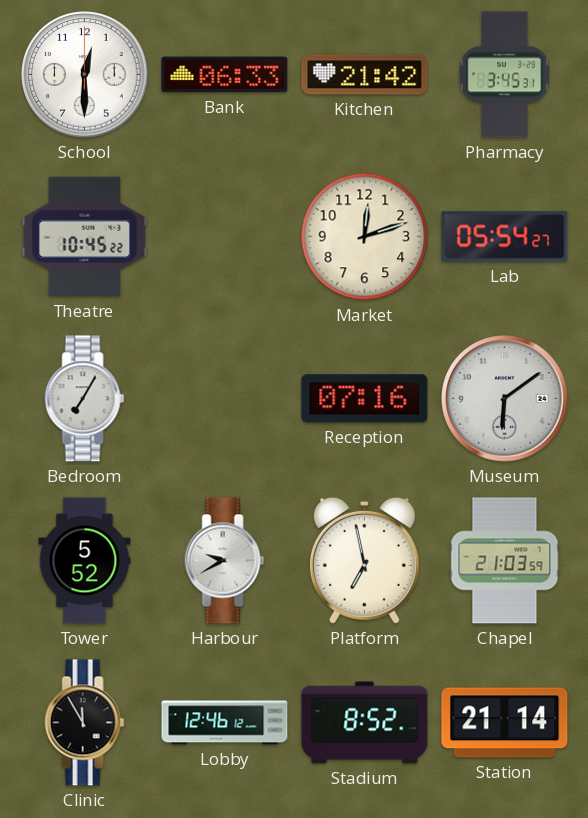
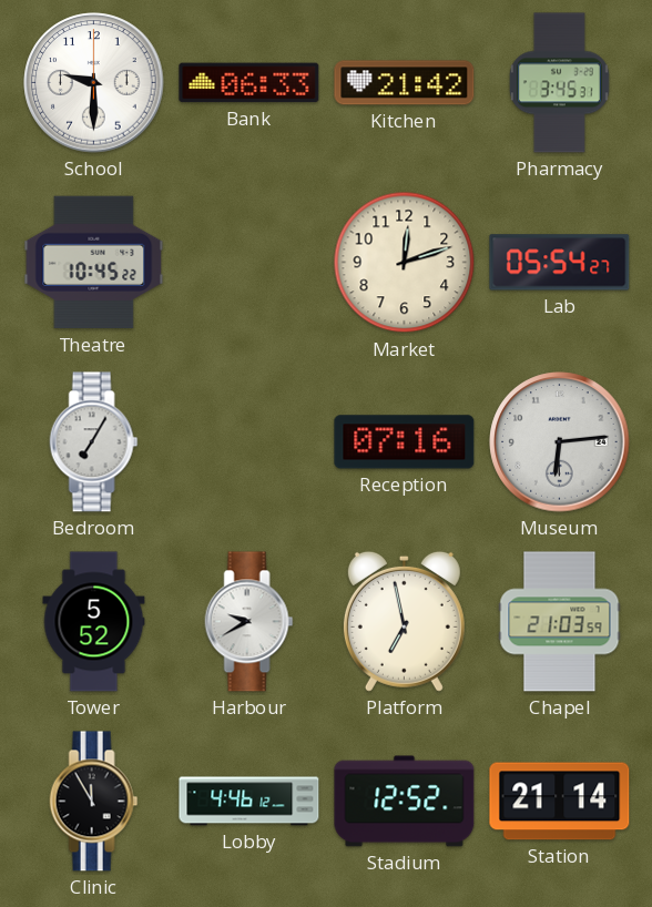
School: 12:30 -> 9:30 (94, 83)
Museum: 6:09 -> 6:14 (560, 442)
Lobby: 12:46 -> 4:46 (249, 802)
Stadium: 8:52 -> 12:52 (405, 802)
